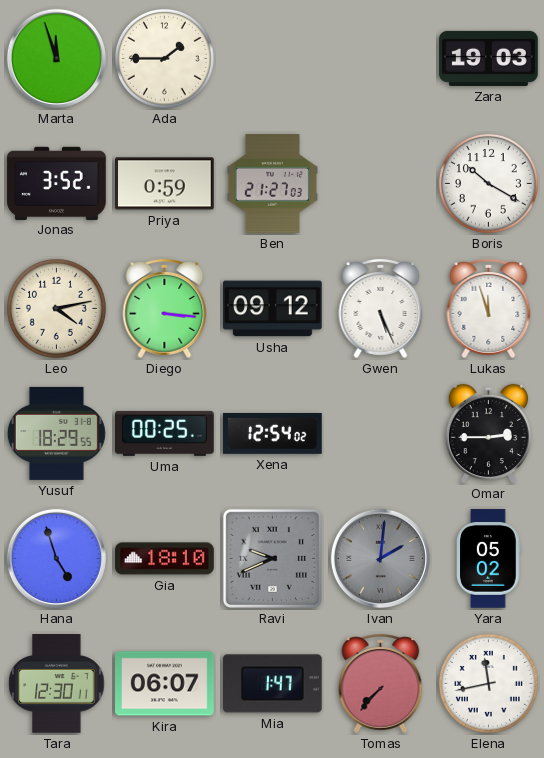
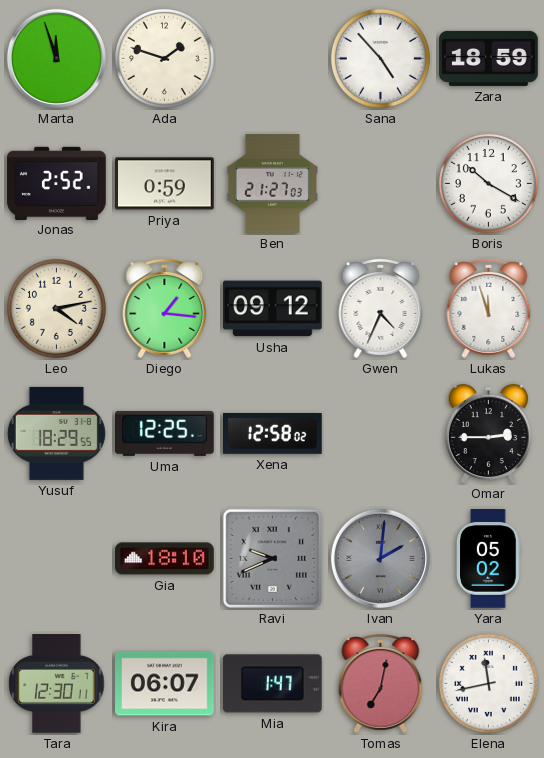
Ada: 1:45 -> 1:48 (164, 58)
Sana: none -> 4:53 (380, 58)
Zara: 19:03 -> 18:59 (489, 58)
Jonas: 3:52 -> 2:52 (57, 183)
Diego: 3:16 -> 1:16 (165, 308)
Gwen: 5:26 -> 4:34 (381, 308)
Uma: 00:25 -> 12:25 (165, 433)
Xena: 12:54 -> 12:58 (273, 433)
Hana: 4:57 -> none (56, 558)
Tomas: 7:37 -> 7:02 (381, 683)
